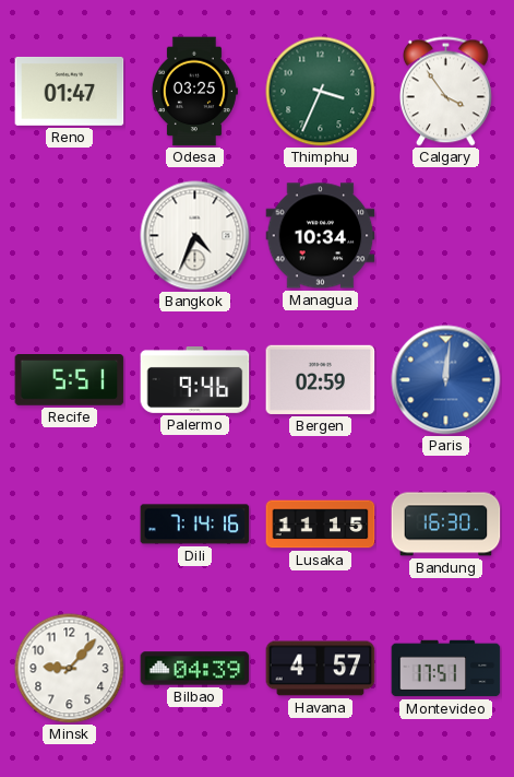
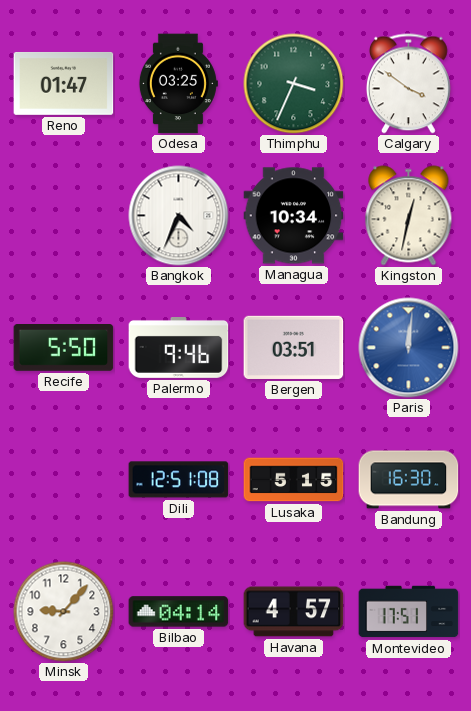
Calgary: 3:54 -> 3:51 (408, 84)
Kingston: none -> 12:32 (409, 216)
Recife: 5:51 -> 5:50 (64, 348)
Bergen: 02:59 -> 03:51 (294, 347)
Dili: 7:14 -> 12:51 (179, 480)
Lusaka: 11:15 -> 5:15 (294, 480)
Bilbao: 04:39 -> 04:14 (179, 612)
